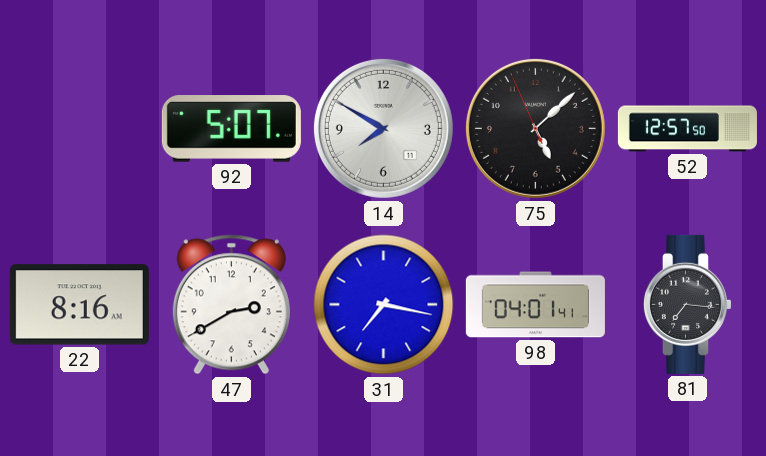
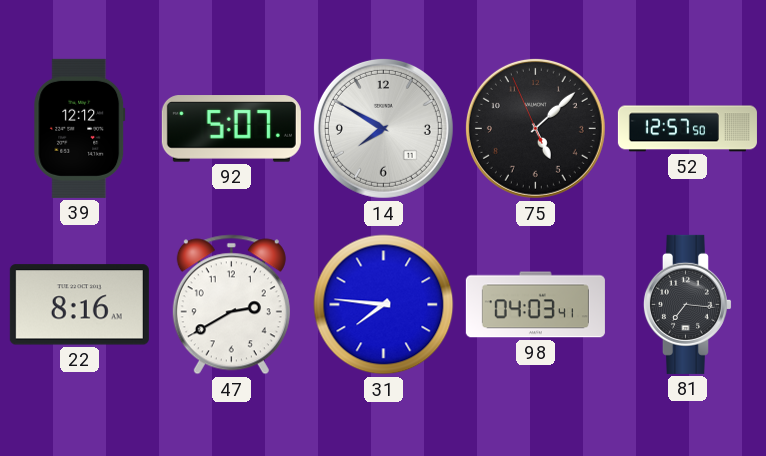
39: none -> 12:12 (80, 128)
31: 7:17 -> 7:46 (384, 305)
98: 04:01 -> 04:03 (535, 305)
